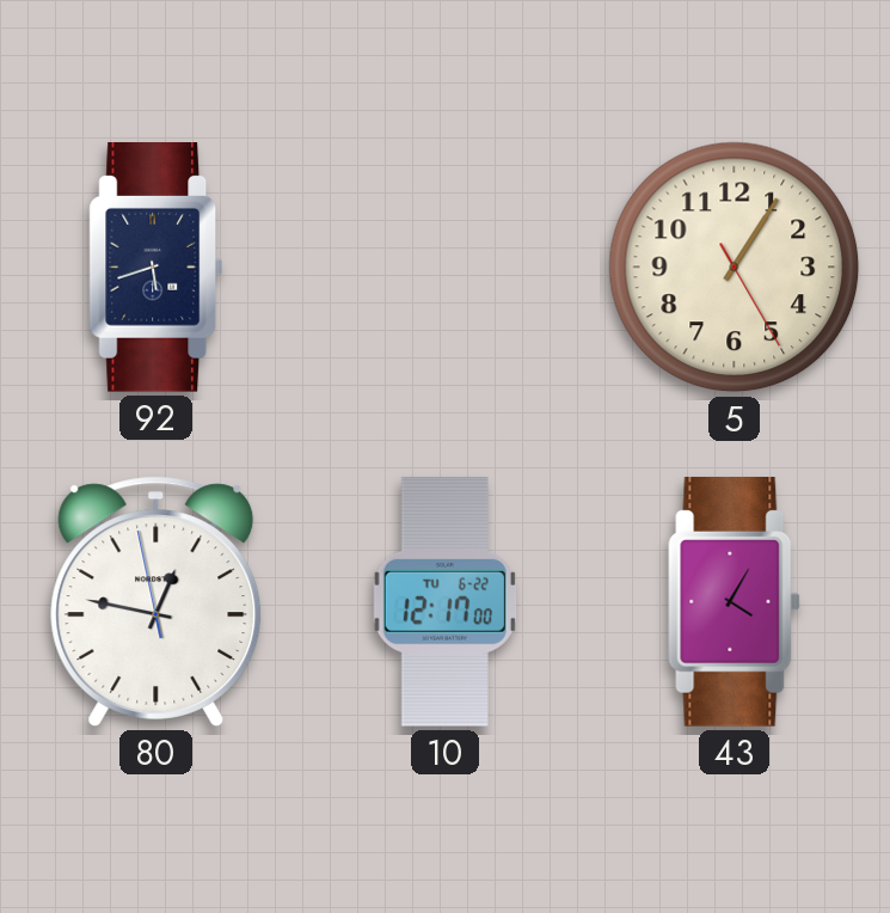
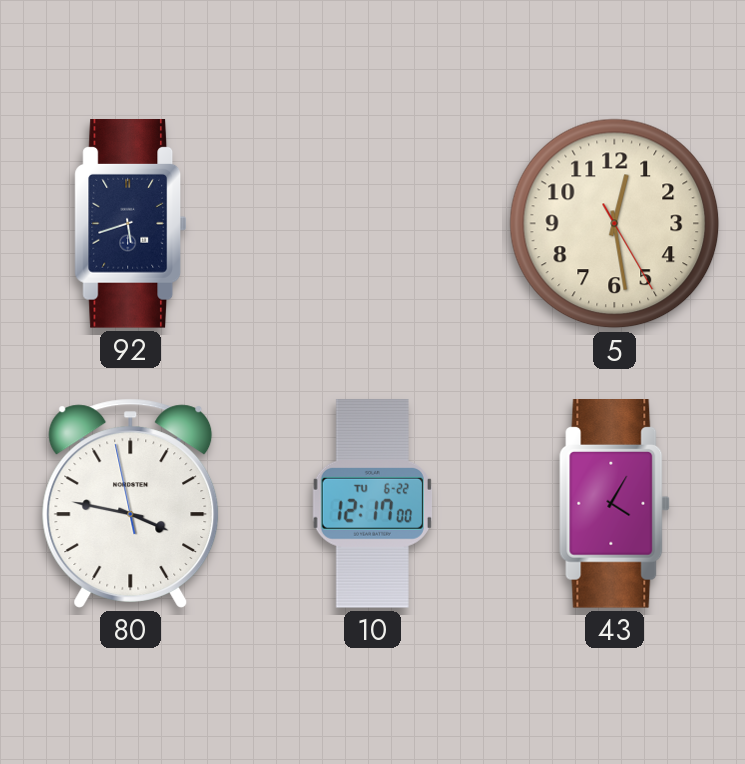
5: 1:05 -> 12:28 (615, 224)
80: 12:46 -> 3:46 (131, 503)
